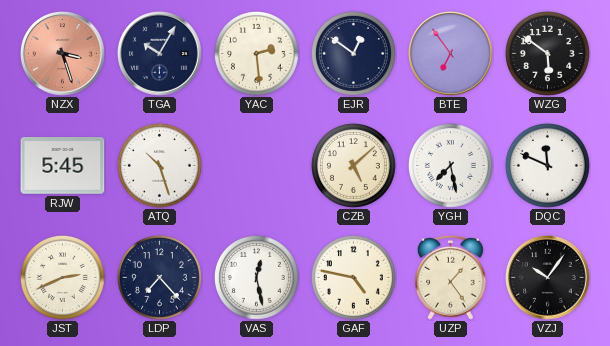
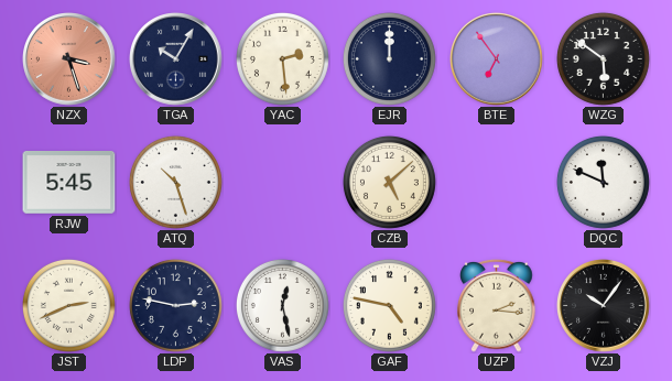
EJR: 12:51 -> 12:00 (389, 58)
YGH: 7:28 -> none (450, 165)
LDP: 7:23 -> 2:47 (175, 305)
UZP: 1:24 -> 2:16 (497, 305)
